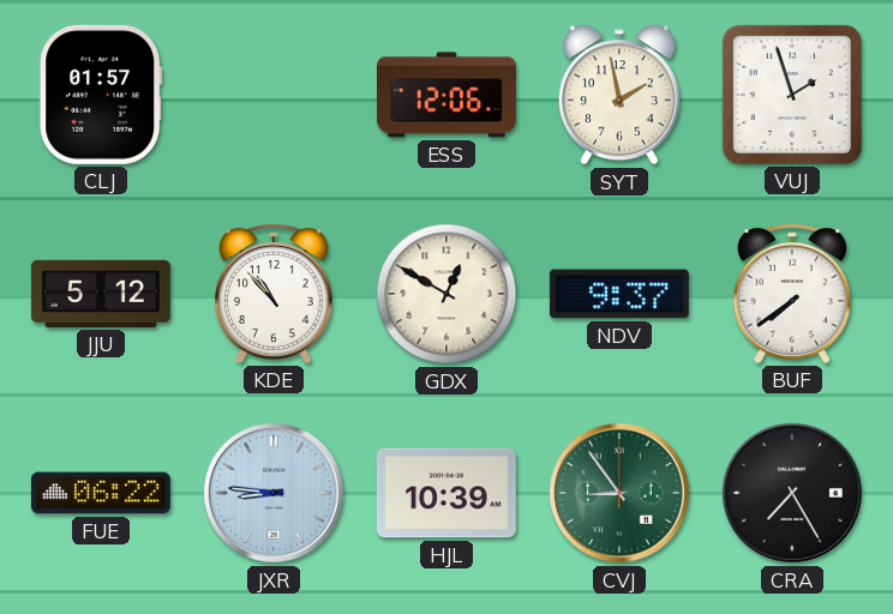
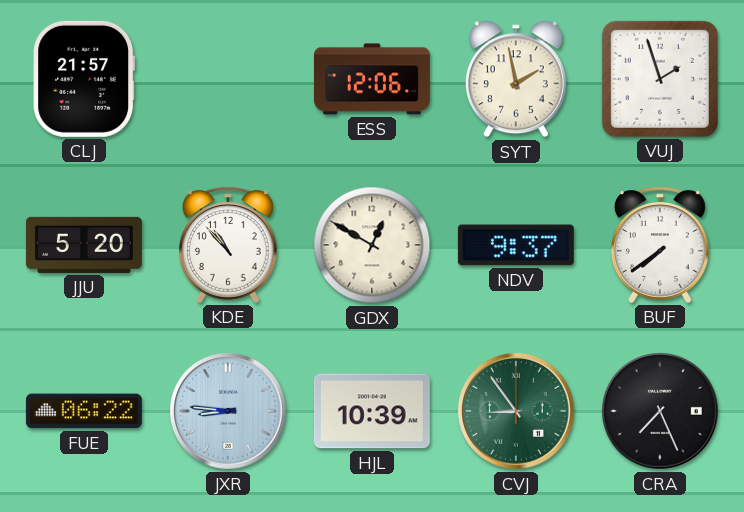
CLJ: 01:57 -> 21:57 (83, 79)
JJU: 5:12 -> 5:20 (84, 245)
CRA: 7:25 -> 7:26 (661, 412)
